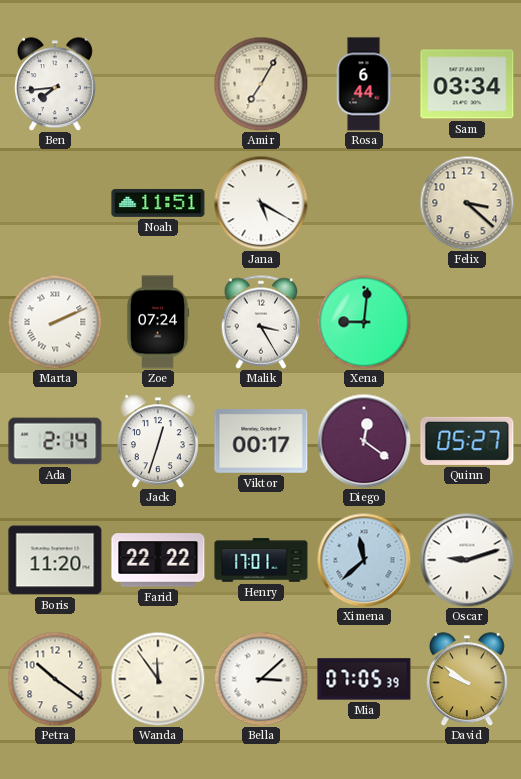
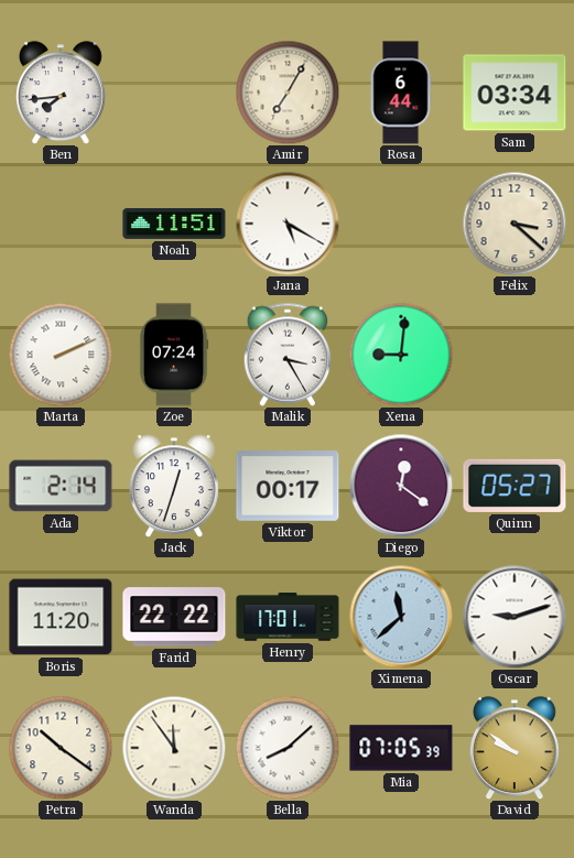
Bella: 3:08 -> 8:08 (288, 748)
